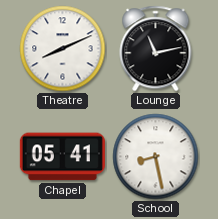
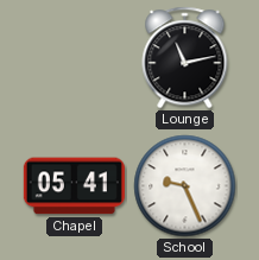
Theatre: 8:11 -> none (63, 49)
School: 8:28 -> 9:26 (185, 186)
